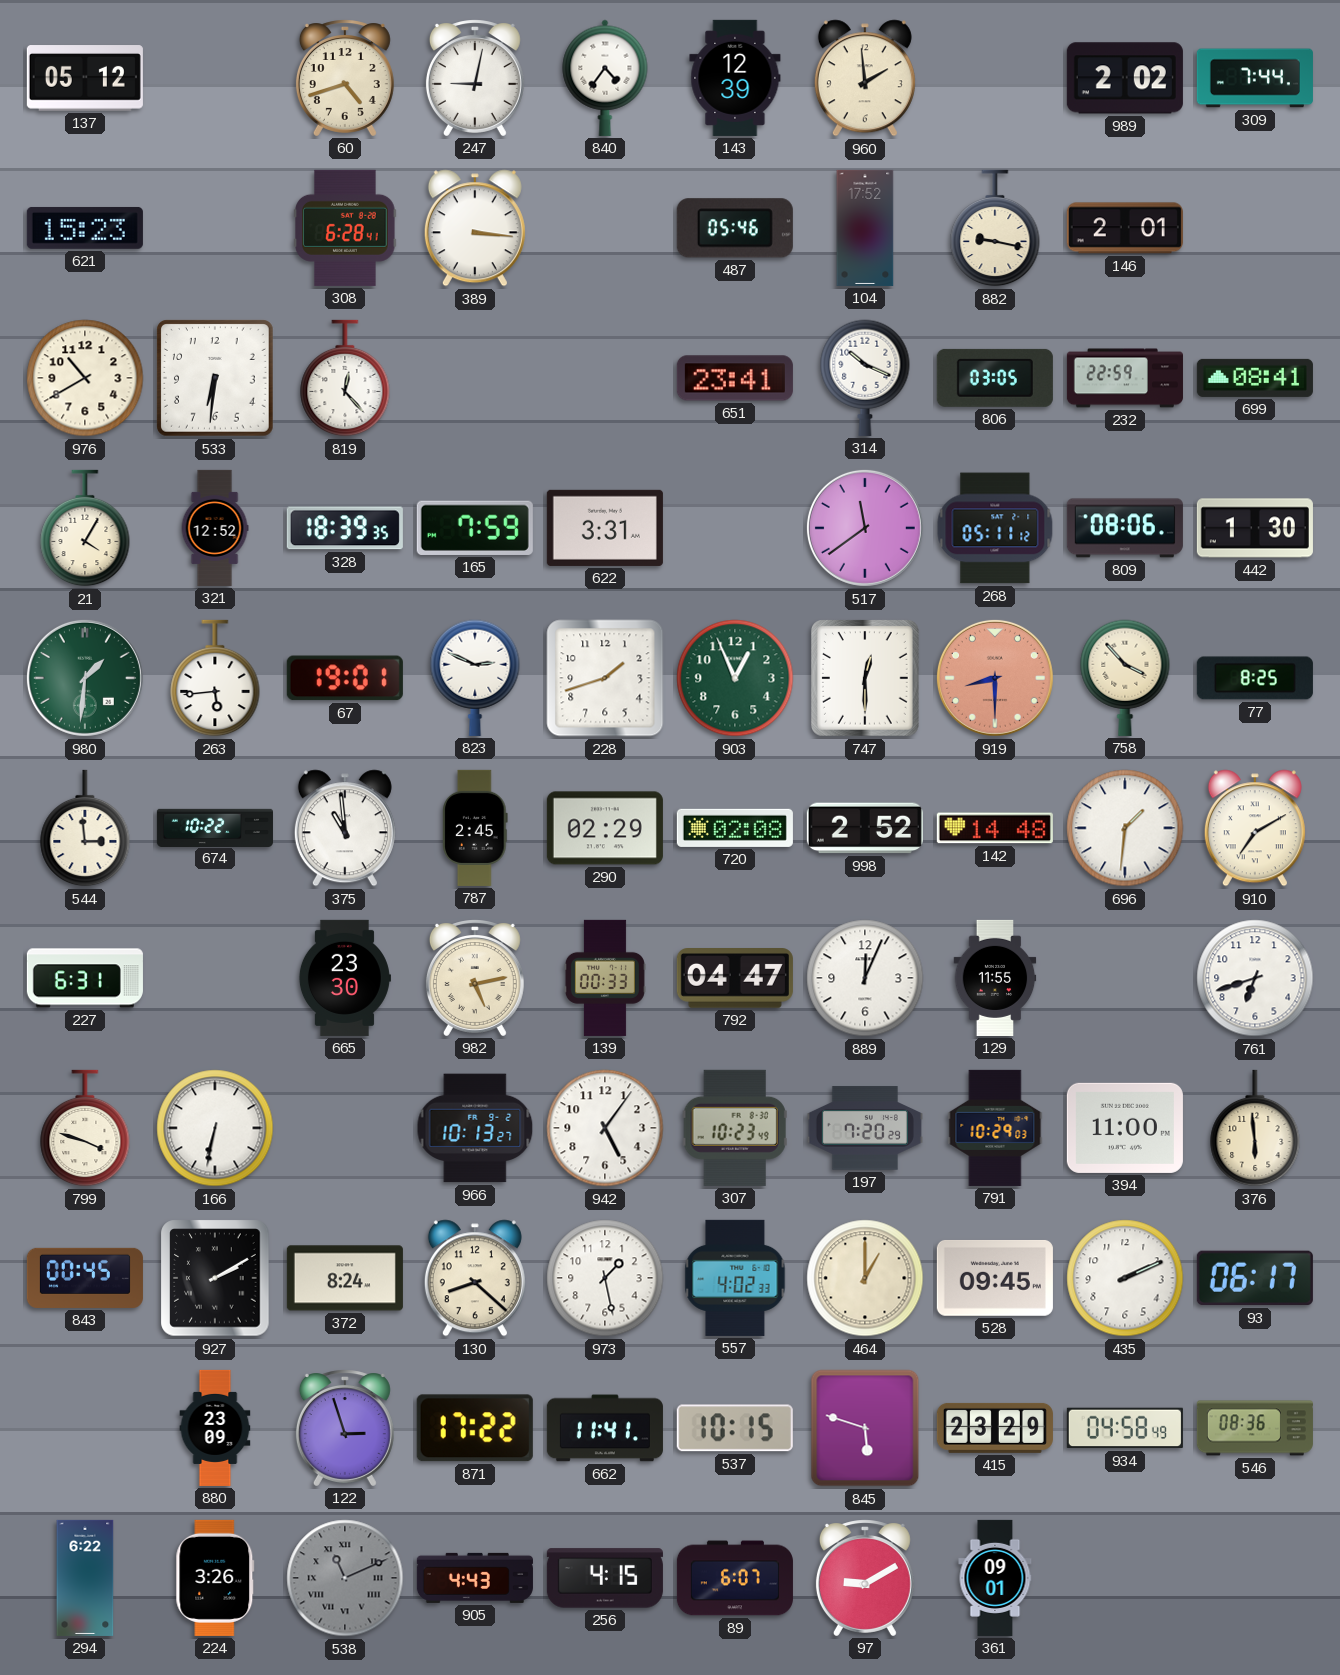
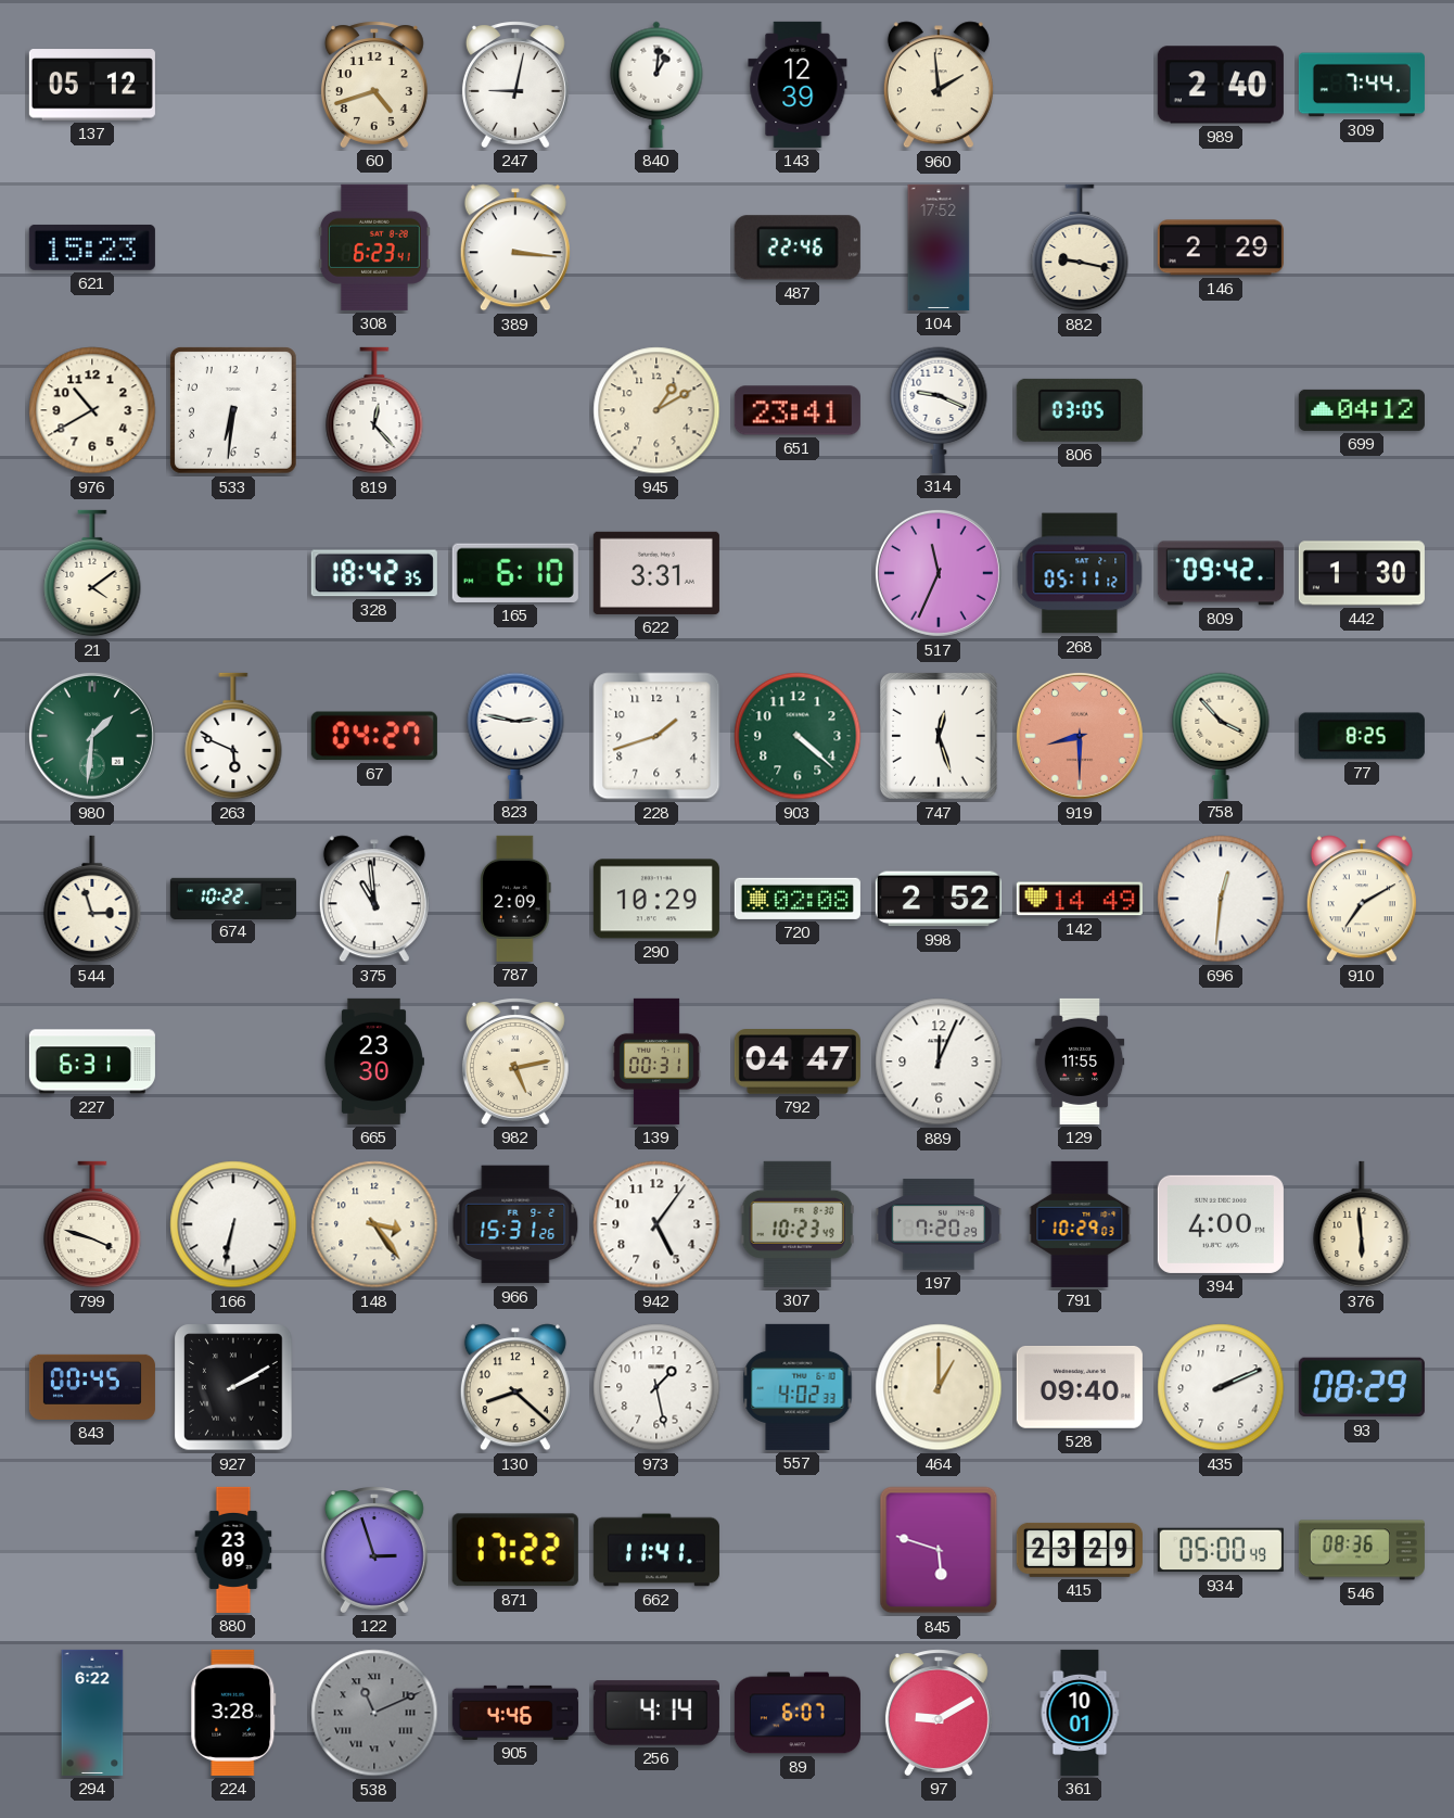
840: 4:36 -> 1:01 (656, 85)
989: 2:02 -> 2:40 (1221, 85)
308: 6:28 -> 6:23 (374, 247)
487: 05:46 -> 22:46 (798, 247)
146: 2:01 -> 2:29 (1221, 247)
945: none -> 1:10 (656, 410)
314: 10:19 -> 9:19 (939, 410)
232: 22:59 -> none (1125, 378)
699: 08:41 -> 04:12 (1362, 410)
21: 4:05 -> 4:09 (92, 573)
321: 12:52 -> none (215, 528)
328: 18:39 -> 18:42 (374, 573)
165: 7:59 -> 6:10 (515, 573)
517: 11:39 -> 11:34 (939, 573)
809: 08:06 -> 09:42 (1221, 573)
263: 5:44 -> 5:49 (233, 736)
67: 19:01 -> 04:27 (374, 736)
823: 2:49 -> 2:47 (515, 736)
903: 12:56 -> 4:22 (798, 736)
747: 12:30 -> 12:27 (939, 737)
544: 2:59 -> 2:57 (92, 899)
787: 2:45 -> 2:09 (516, 899)
290: 02:29 -> 10:29 (656, 899)
142: 14:48 -> 14:49 (1080, 899)
696: 1:31 -> 12:31 (1221, 899)
139: 00:33 -> 00:31 (656, 1061)
761: 6:42 -> none (1255, 978)
148: none -> 3:24 (374, 1224)
966: 10:13 -> 15:31 (515, 1224)
394: 11:00 -> 4:00 (1221, 1224)
372: 8:24 -> none (345, 1278)
528: 09:45 -> 09:40 (1080, 1387)
93: 06:17 -> 08:29 (1362, 1387)
537: 10:15 -> none (735, 1428)
934: 04:58 -> 05:00 (1221, 1550)
224: 3:26 -> 3:28 (233, 1713)
905: 4:43 -> 4:46 (515, 1713)
256: 4:15 -> 4:14 (656, 1713)
361: 09:01 -> 10:01 (1080, 1713)
